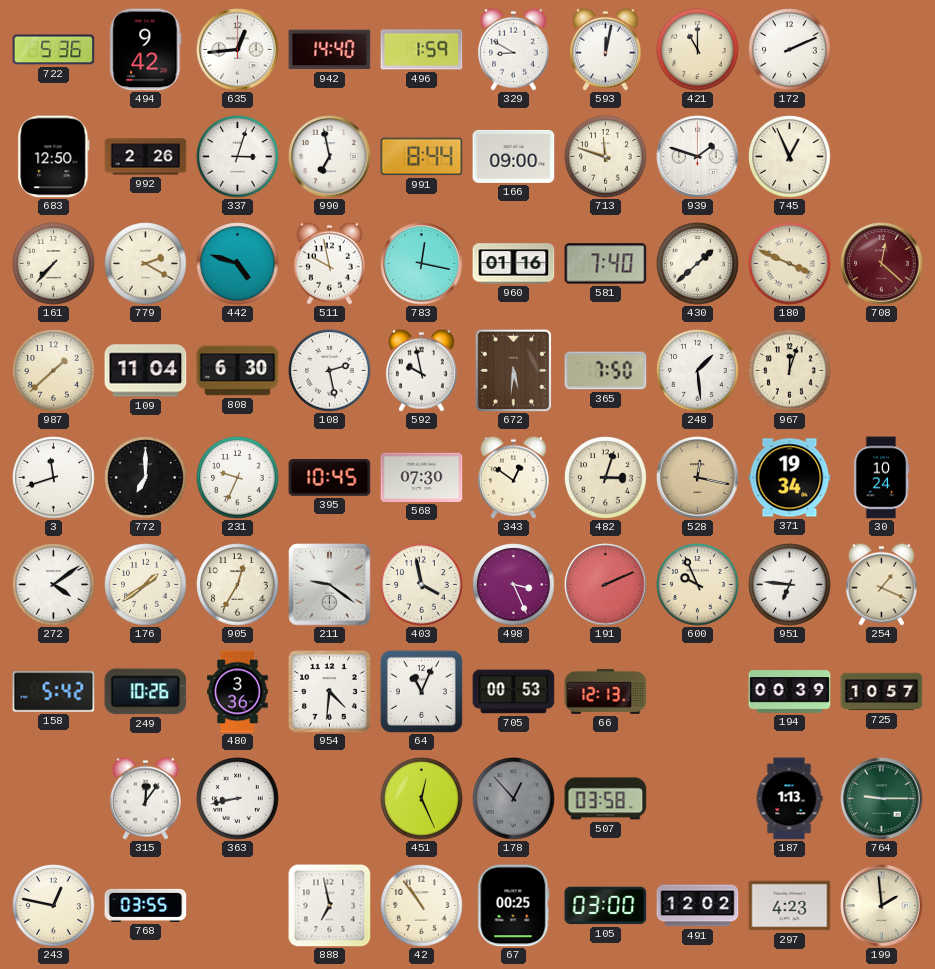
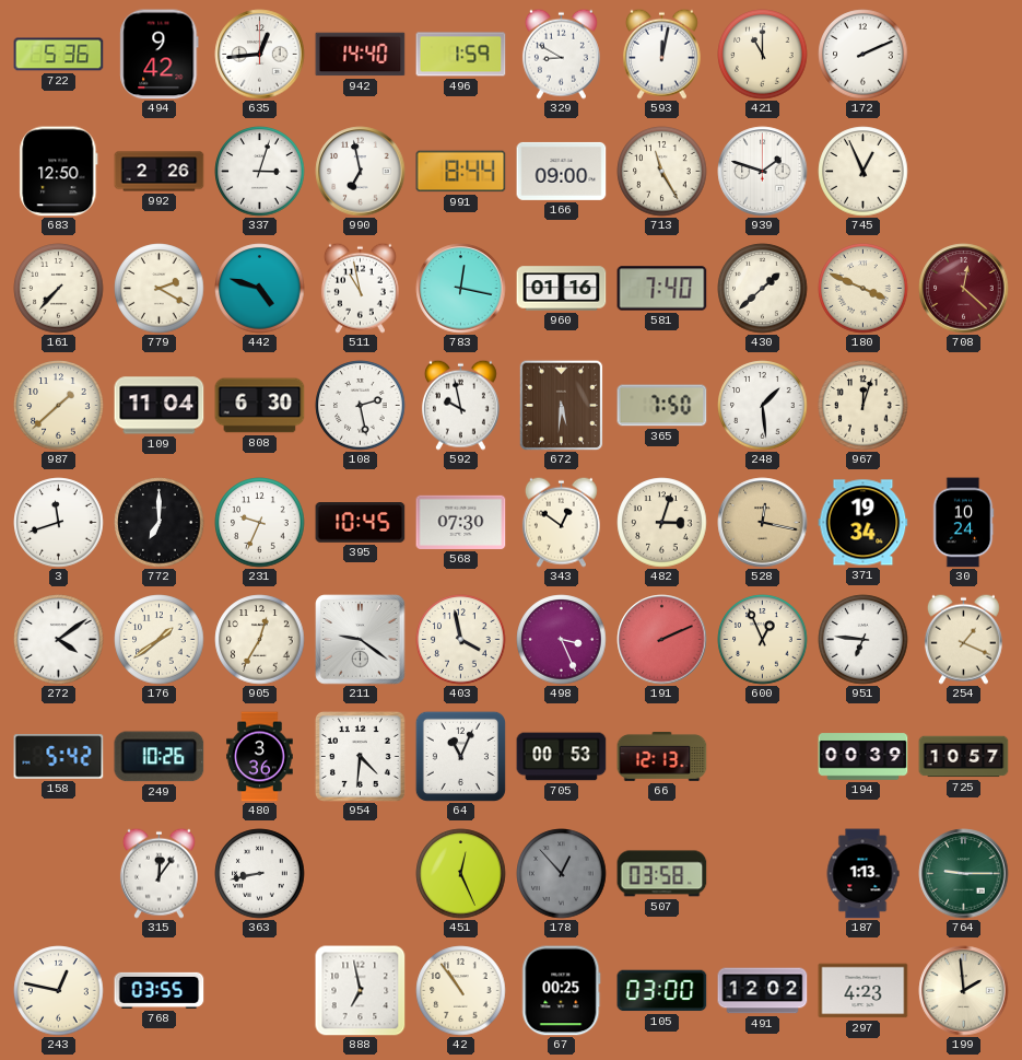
713: 11:48 -> 11:25 (662, 172)
511: 9:58 -> 10:58 (360, 288)
600: 9:56 -> 12:56 (763, 640)
